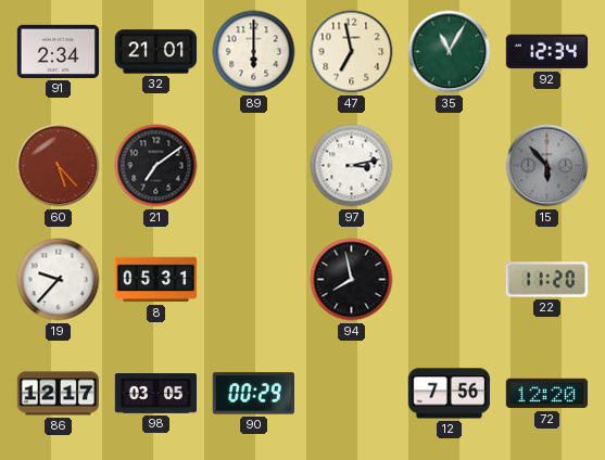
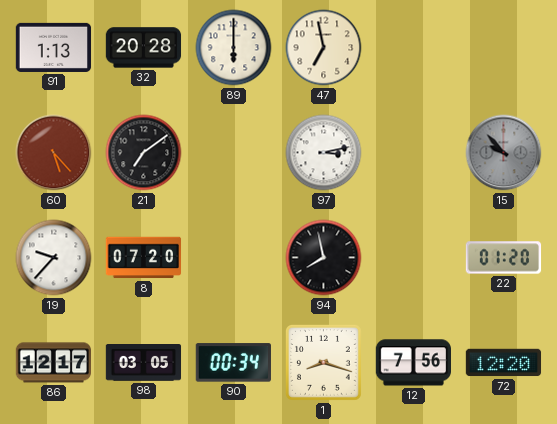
91: 2:34 -> 1:13 (54, 47)
32: 21:01 -> 20:28 (144, 48)
35: 11:05 -> none (450, 52)
92: 12:34 -> none (547, 52)
15: 5:53 -> 9:53 (504, 153)
8: 05:31 -> 07:20 (144, 258)
22: 11:20 -> 01:20 (504, 258)
90: 00:29 -> 00:34 (233, 363)
1: none -> 8:18 (323, 362)
